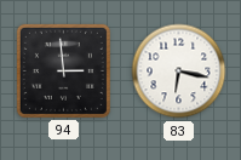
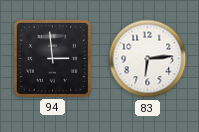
83: 6:17 -> 6:14 (148, 59)
